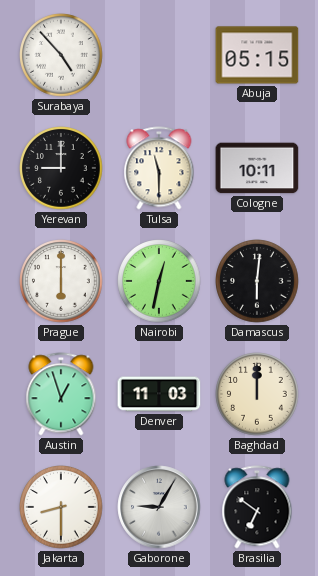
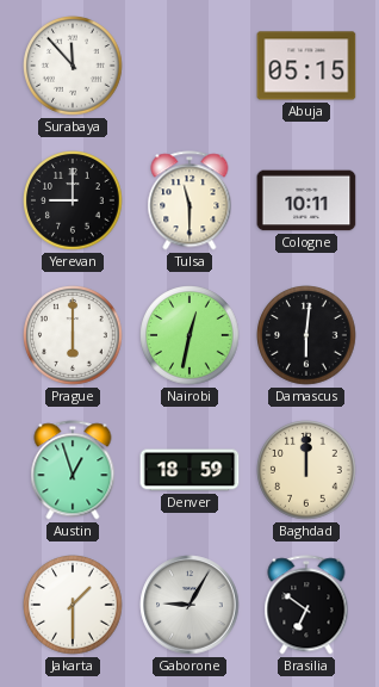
Surabaya: 4:53 -> 11:53 (73, 66)
Denver: 11:03 -> 18:59 (189, 470)
Jakarta: 8:30 -> 1:30 (73, 605)
